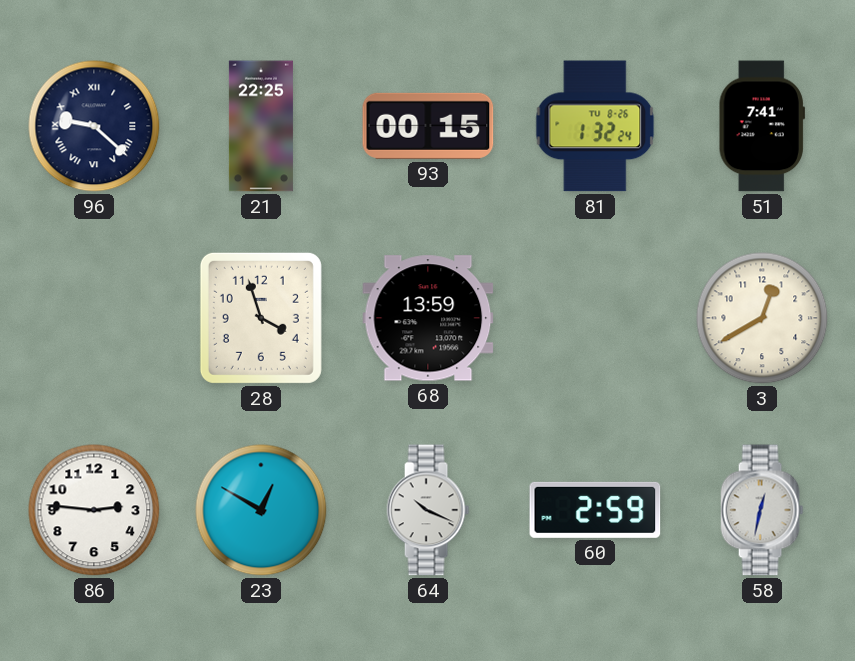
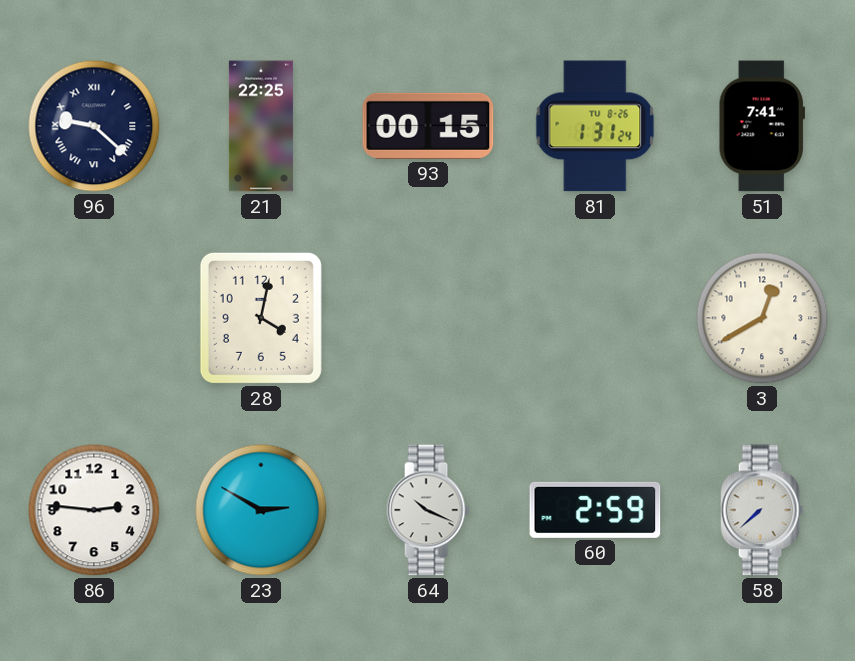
81: 1:32 -> 1:31 (595, 126)
28: 3:57 -> 4:02 (261, 318)
68: 13:59 -> none (428, 318)
23: 12:50 -> 2:50 (261, 510)
58: 12:32 -> 7:38 (762, 510)
